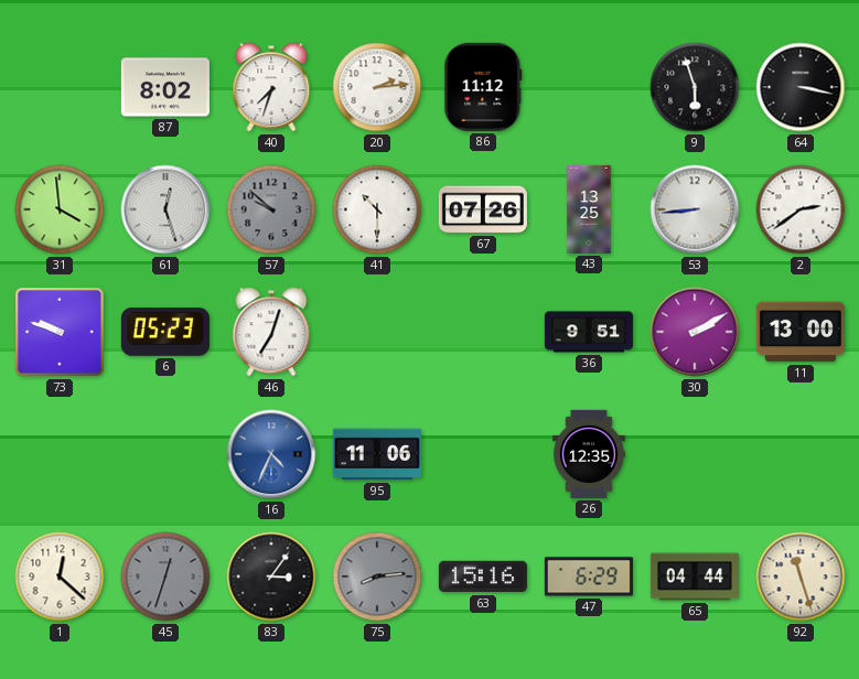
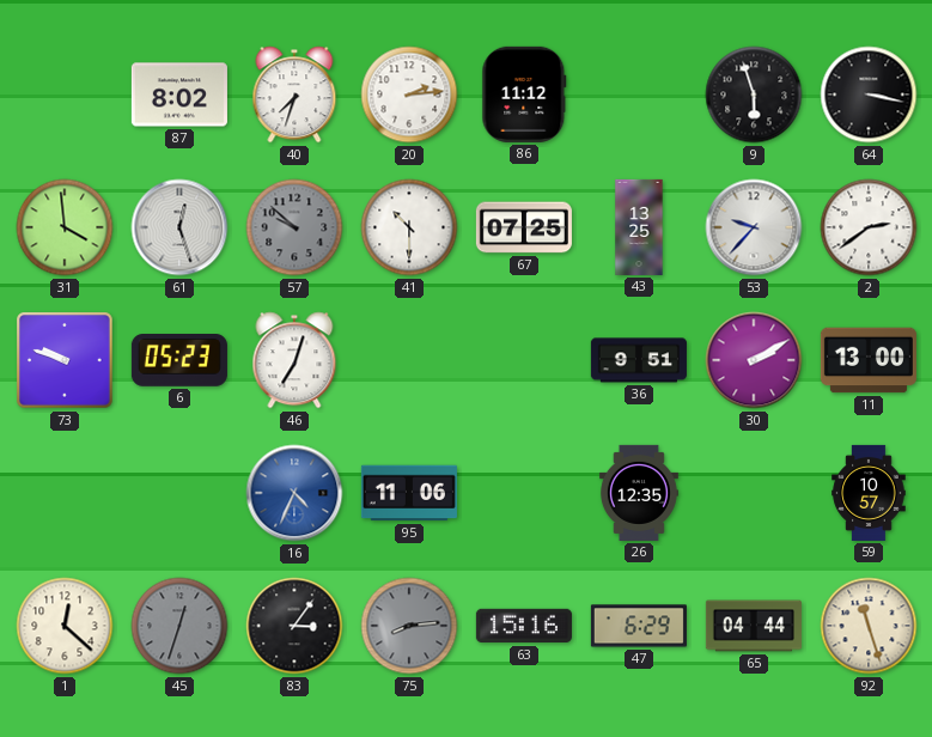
67: 07:26 -> 07:25 (524, 227)
53: 8:44 -> 9:37 (754, 227)
59: none -> 10:57 (869, 493)
